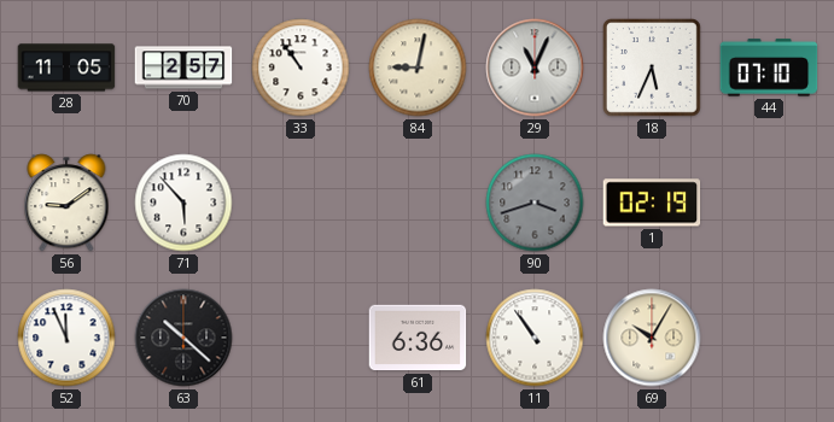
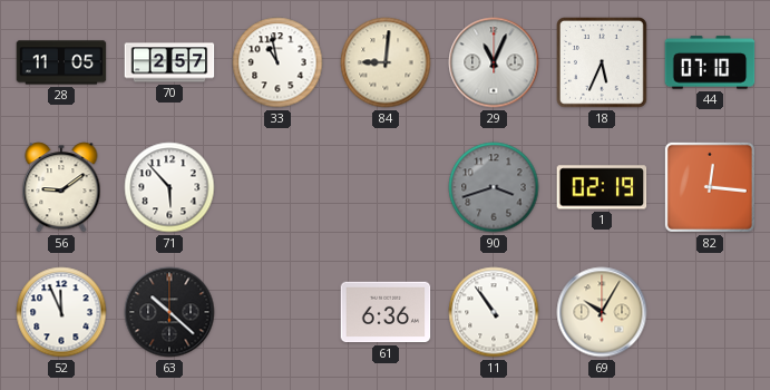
33: 10:54 -> 10:58 (277, 62)
84: 9:02 -> 9:01 (386, 62)
82: none -> 12:16 (710, 187)
